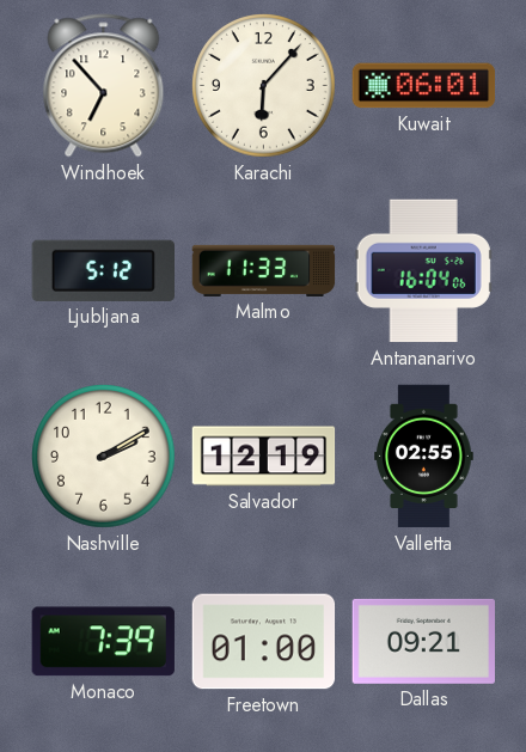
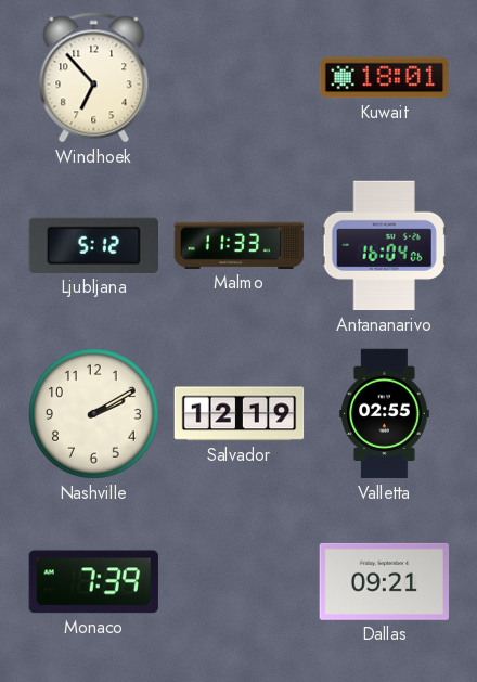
Karachi: 6:07 -> none (264, 86)
Kuwait: 06:01 -> 18:01 (385, 78)
Freetown: 01:00 -> none (264, 642)
